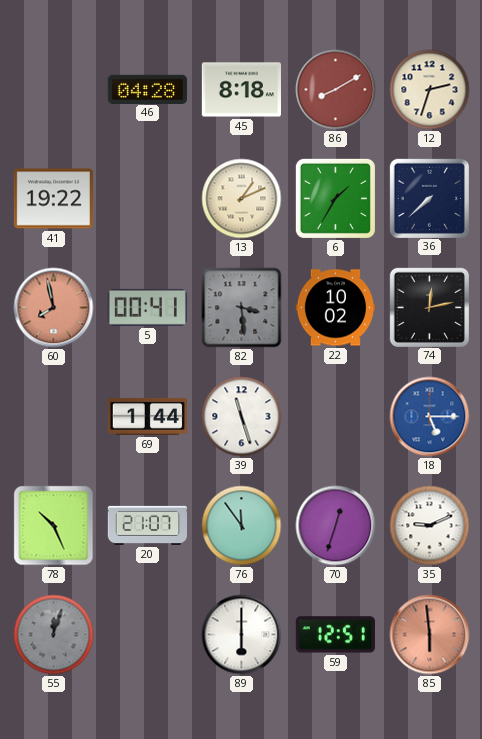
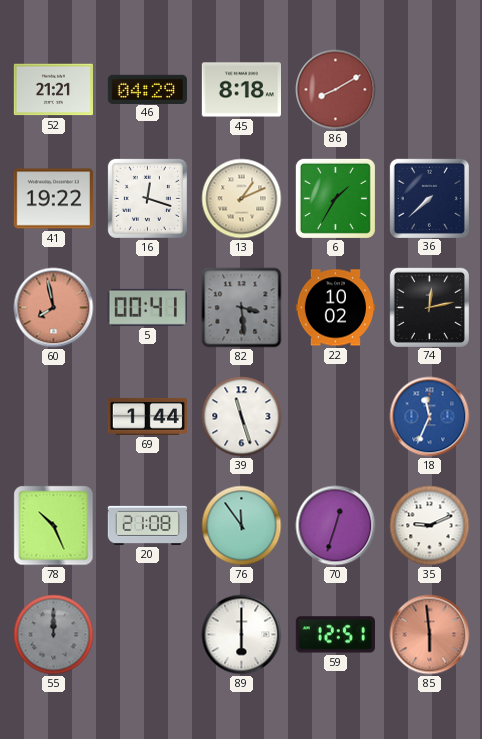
52: none -> 21:21 (53, 90)
46: 04:28 -> 04:29 (147, 89)
12: 2:33 -> none (430, 90)
16: none -> 12:18 (147, 198)
18: 5:15 -> 11:34 (430, 417)
20: 21:07 -> 21:08 (148, 525)
55: 12:03 -> 12:00 (54, 635)
